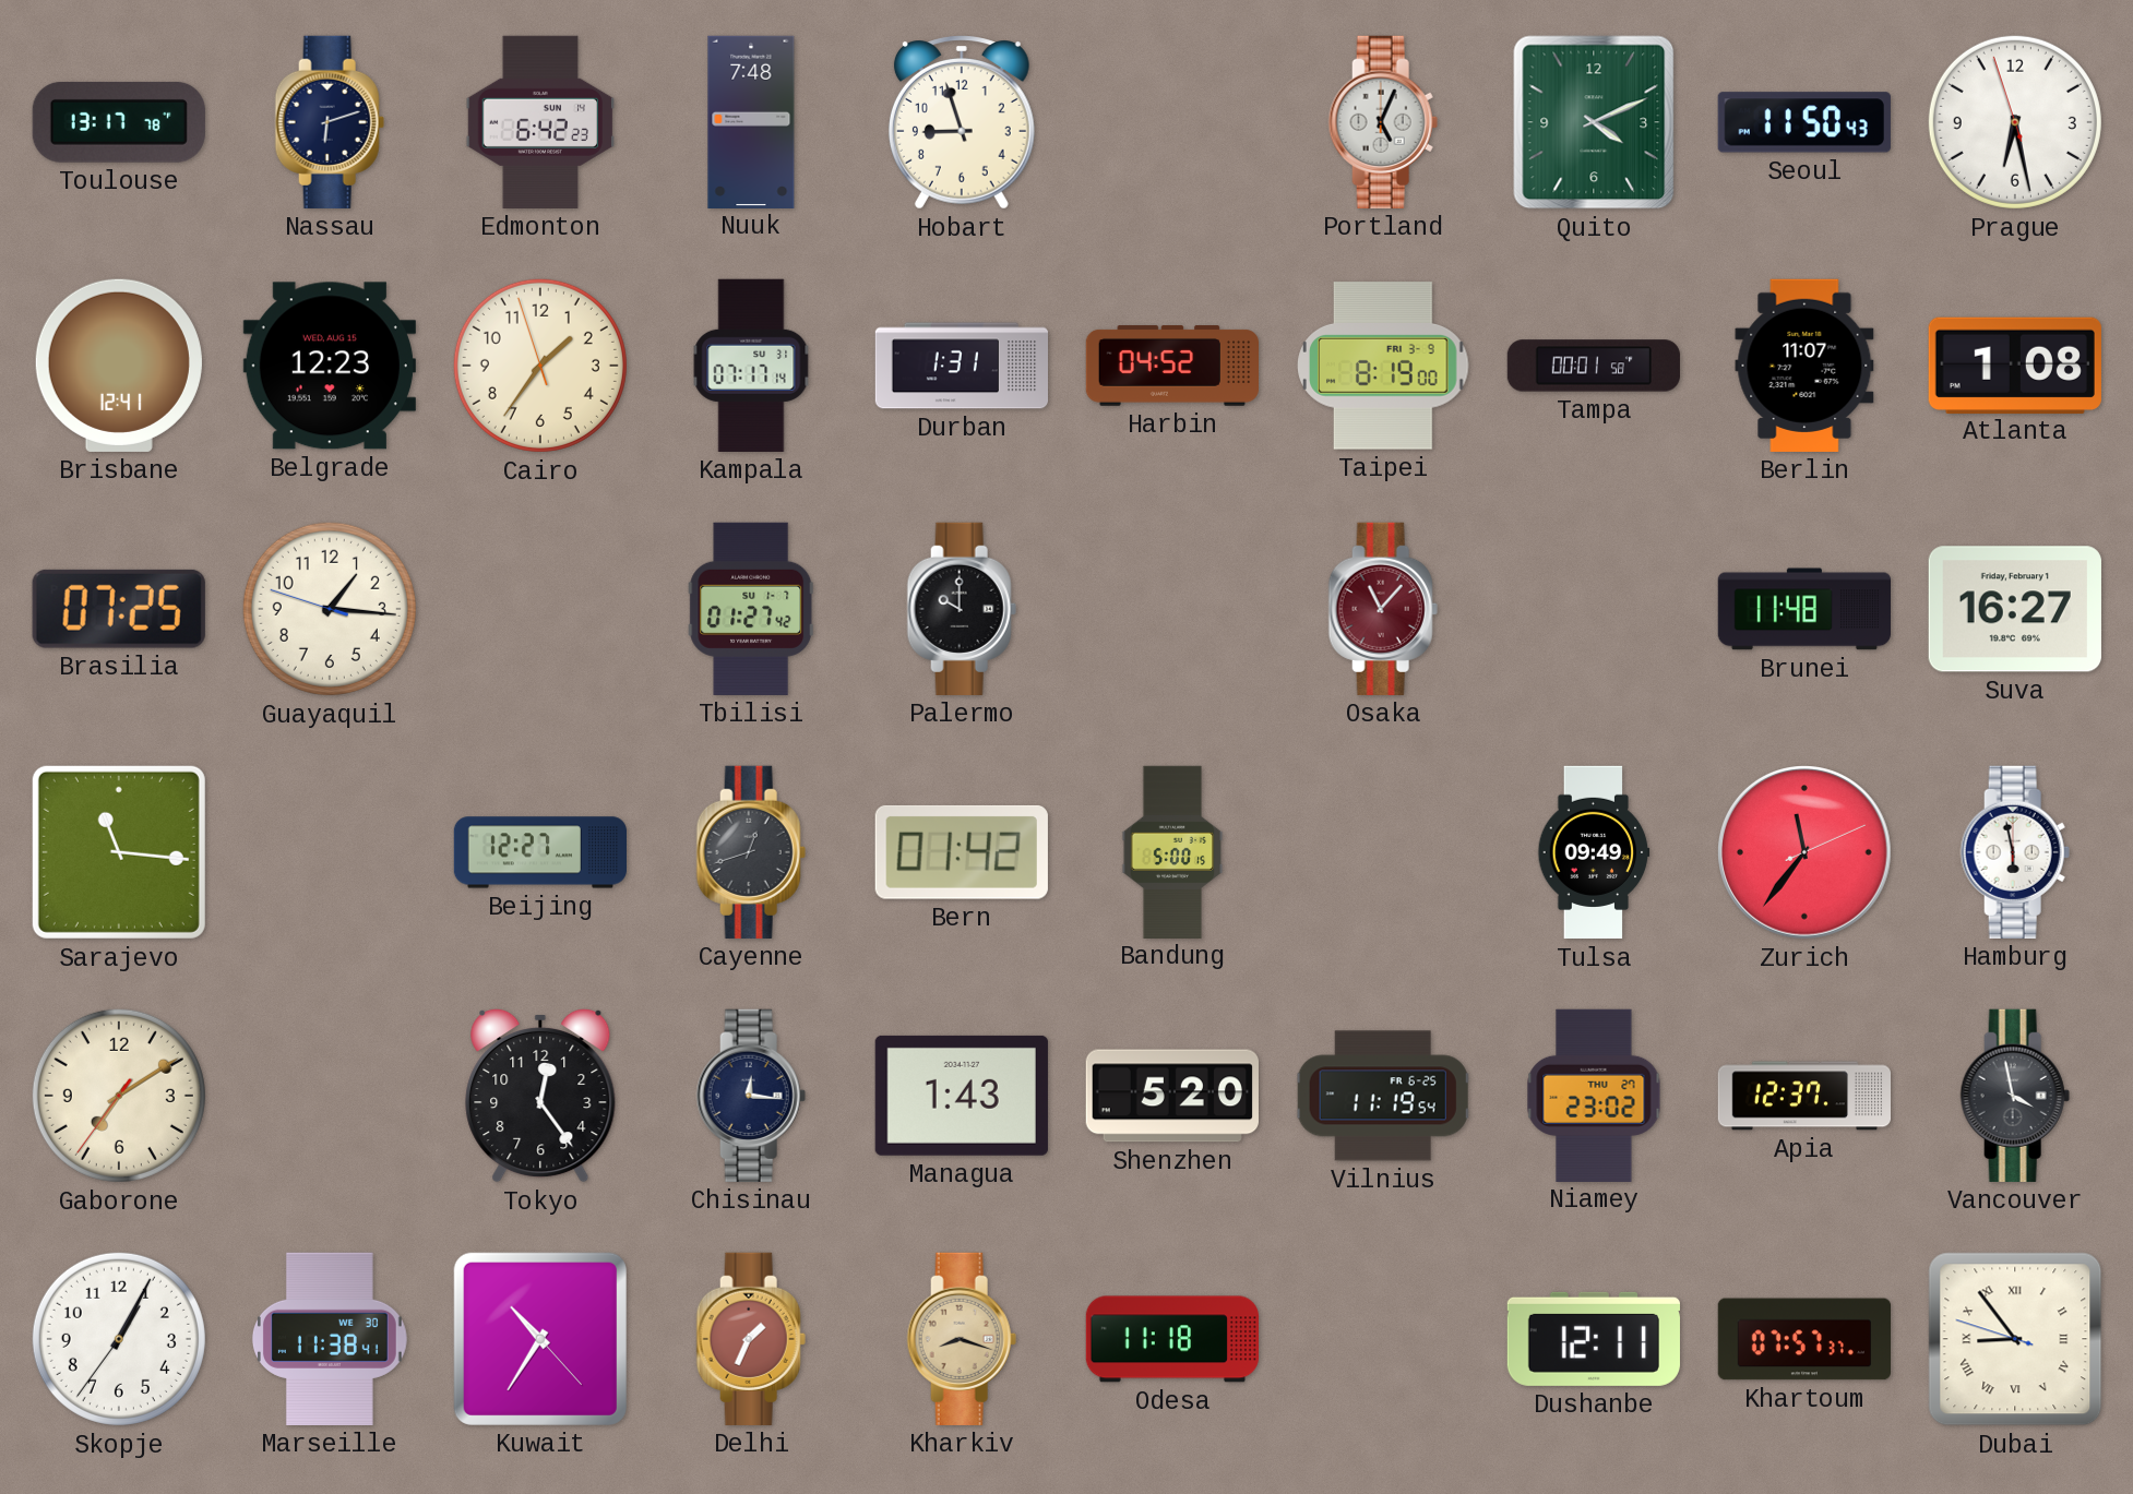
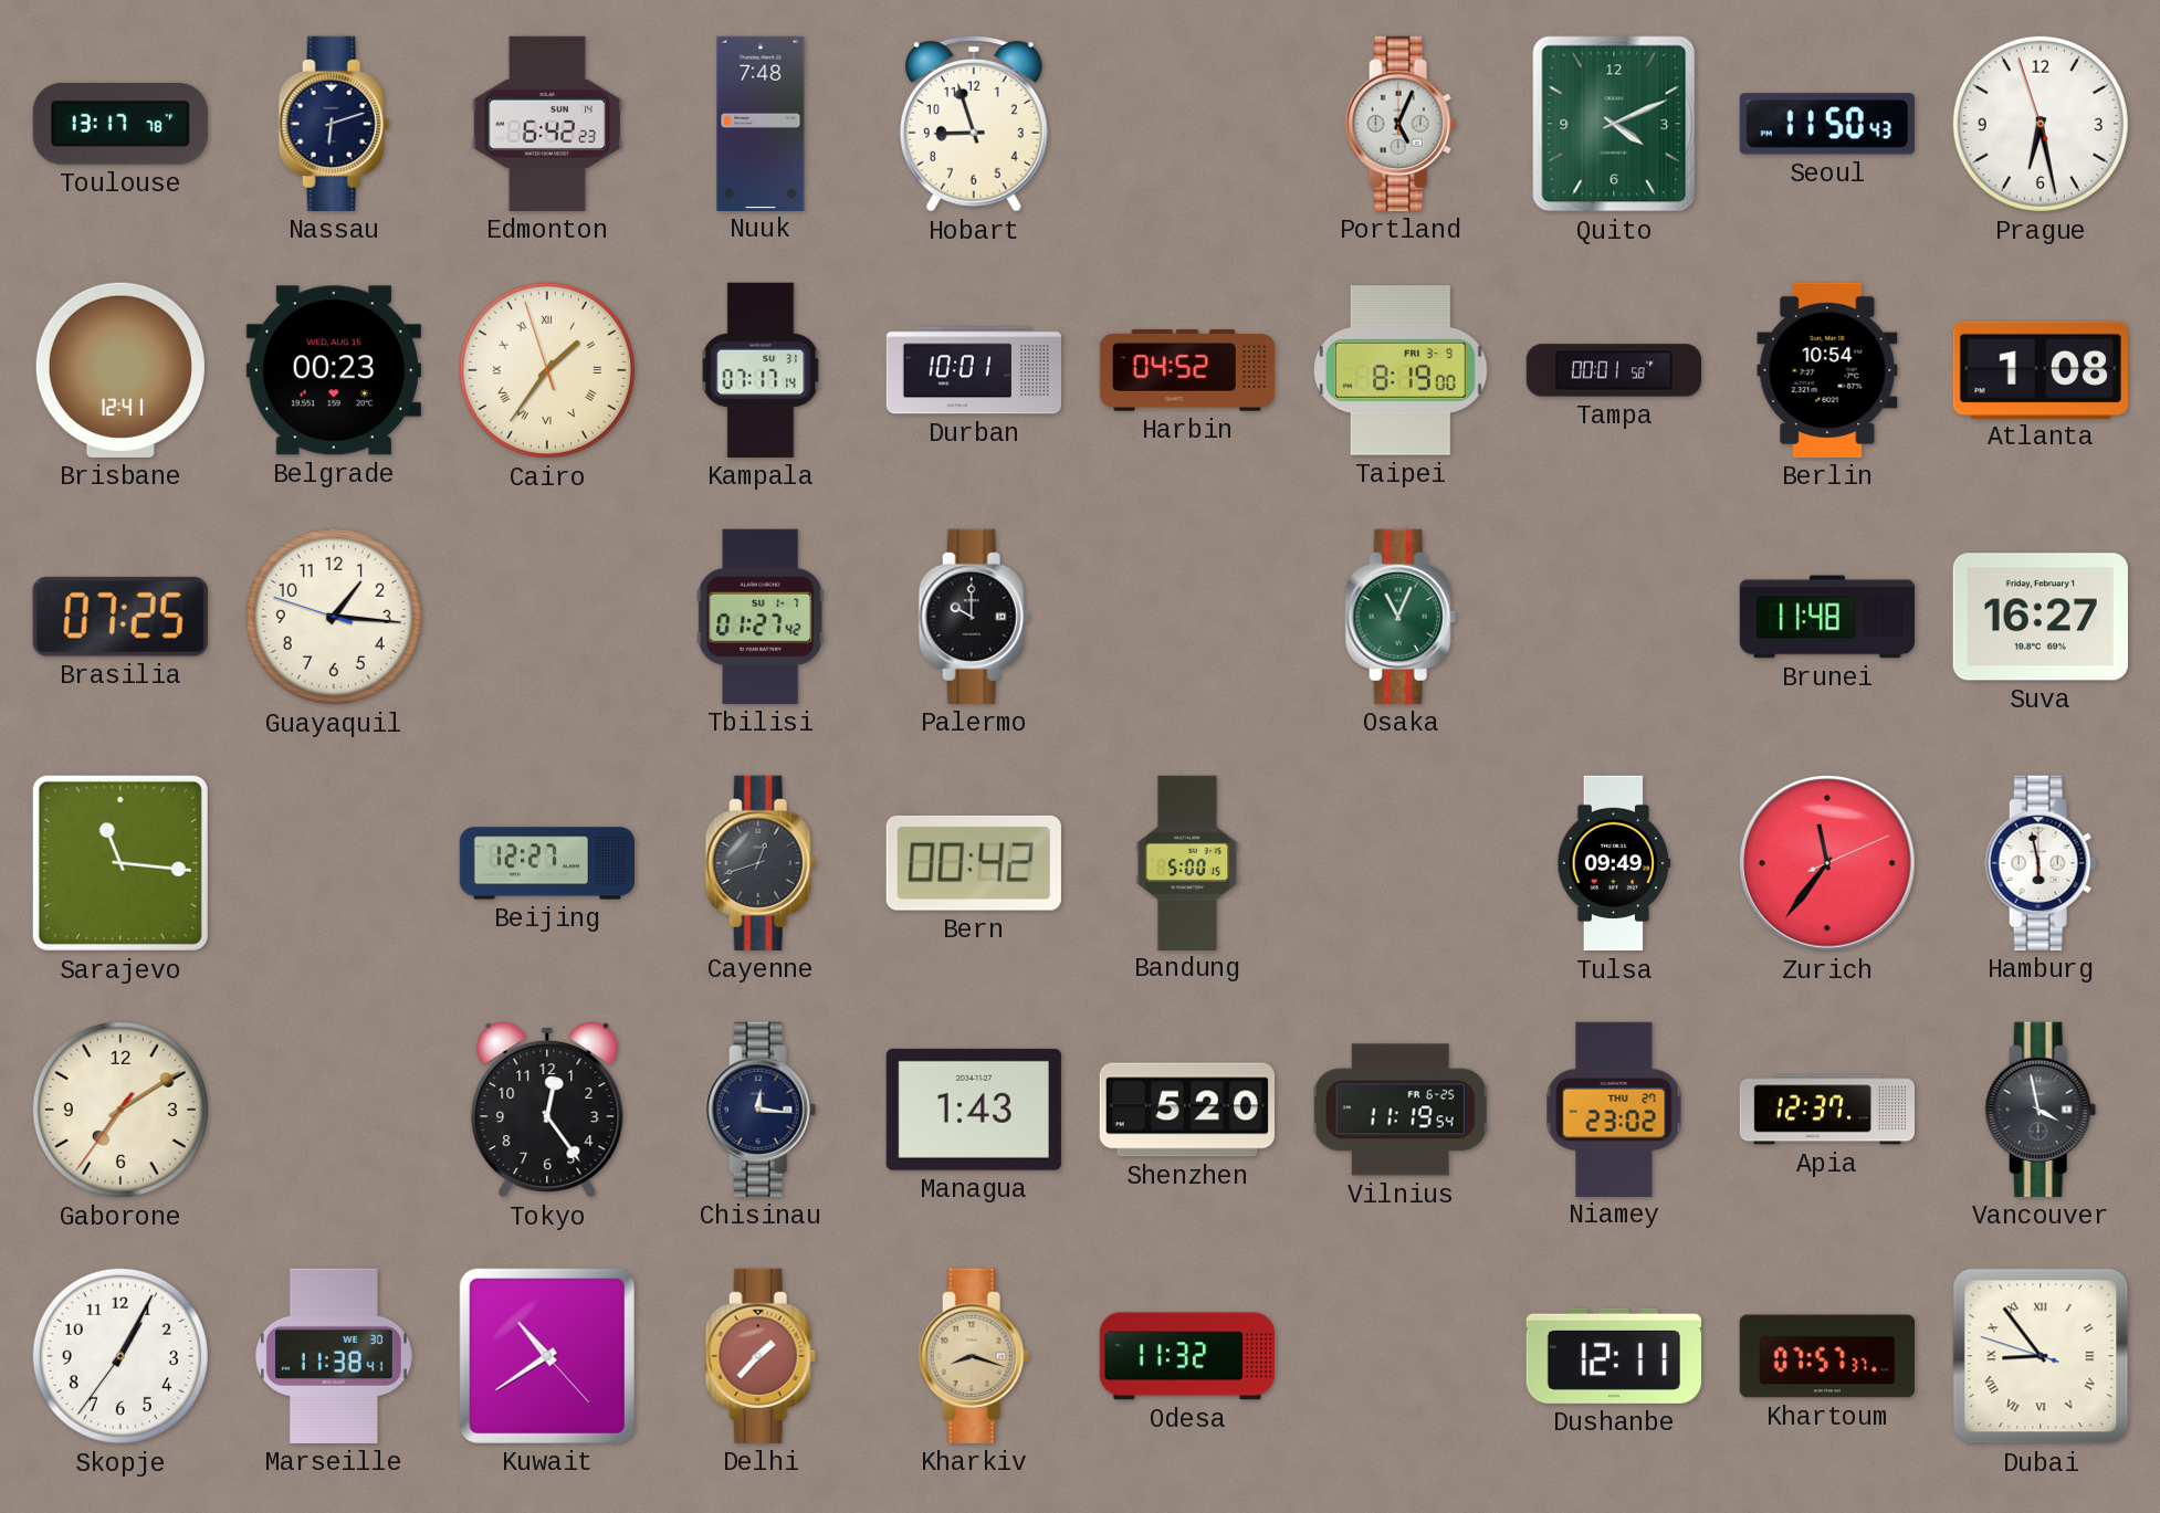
Belgrade: 12:23 -> 00:23 (334, 370)
Cairo numerals: Arabic -> Roman (547, 370)
Durban: 1:31 -> 10:01 (974, 370)
Berlin: 11:07 -> 10:54 (1827, 370)
Osaka: 11:07 -> 11:04 (1401, 617)
Osaka dial: burgundy -> green (1401, 617)
Bern: 01:42 -> 00:42 (974, 863)
Kuwait: 10:35 -> 10:39 (547, 1356)
Delhi: 1:34 -> 1:37 (761, 1356)
Odesa: 11:18 -> 11:32 (1186, 1356)
